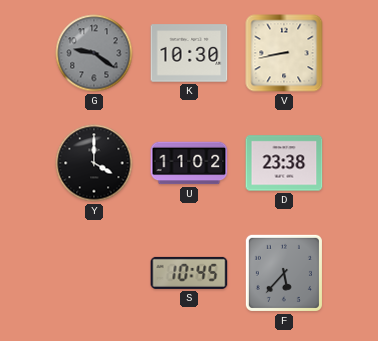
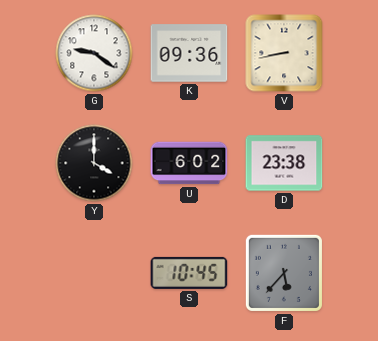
G dial: grey -> white (94, 53)
K: 10:30 -> 09:36 (189, 53)
U: 11:02 -> 6:02 (189, 163)
